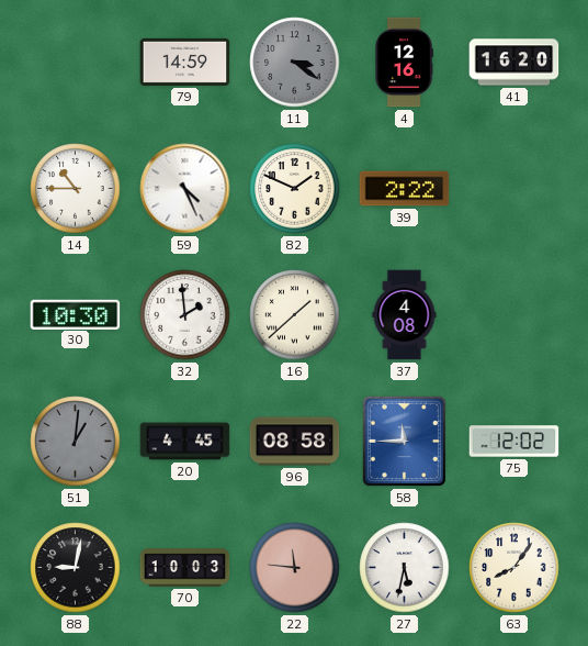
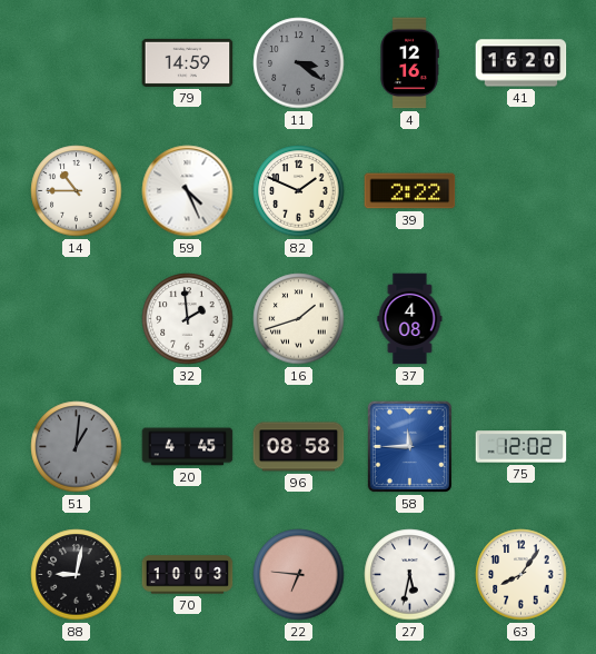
30: 10:30 -> none (76, 314)
16: 1:38 -> 1:42 (299, 319)
22: 11:46 -> 6:46 (299, 575)
